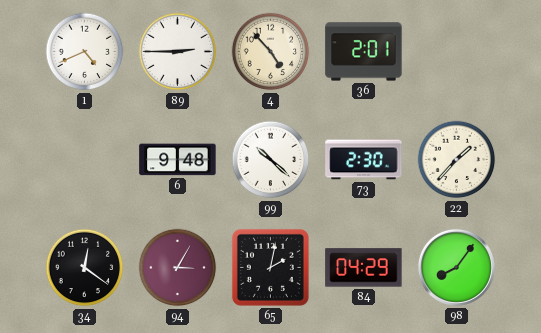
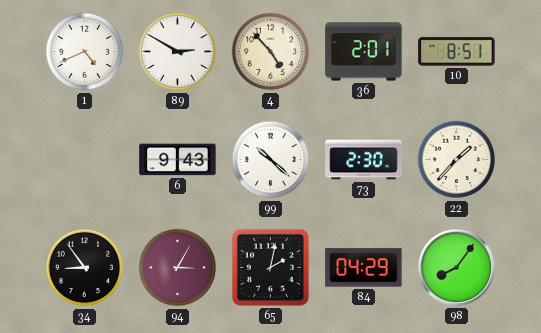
89: 2:45 -> 2:50 (178, 52)
10: none -> 8:51 (457, 52)
6: 9:48 -> 9:43 (178, 160)
34: 12:21 -> 8:54 (85, 268)
